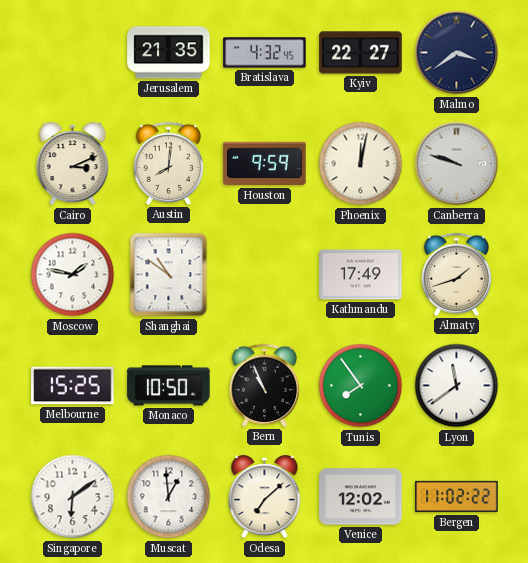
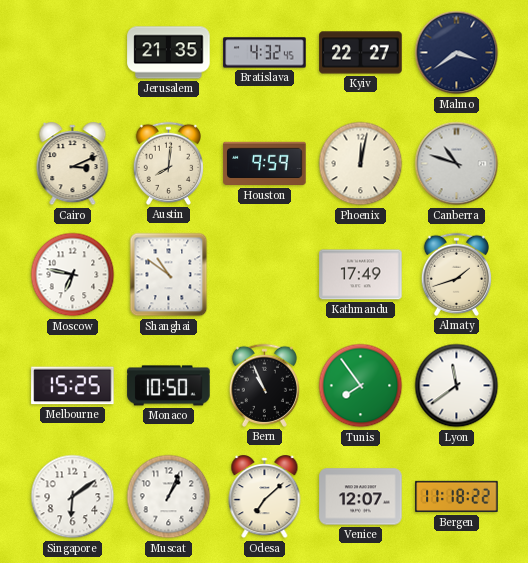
Canberra: 9:48 -> 10:48 (457, 164)
Moscow: 1:47 -> 6:47 (73, 275)
Muscat: 12:59 -> 1:04 (169, 497)
Venice: 12:02 -> 12:07 (361, 497)
Bergen: 11:02 -> 11:18 (457, 497)
